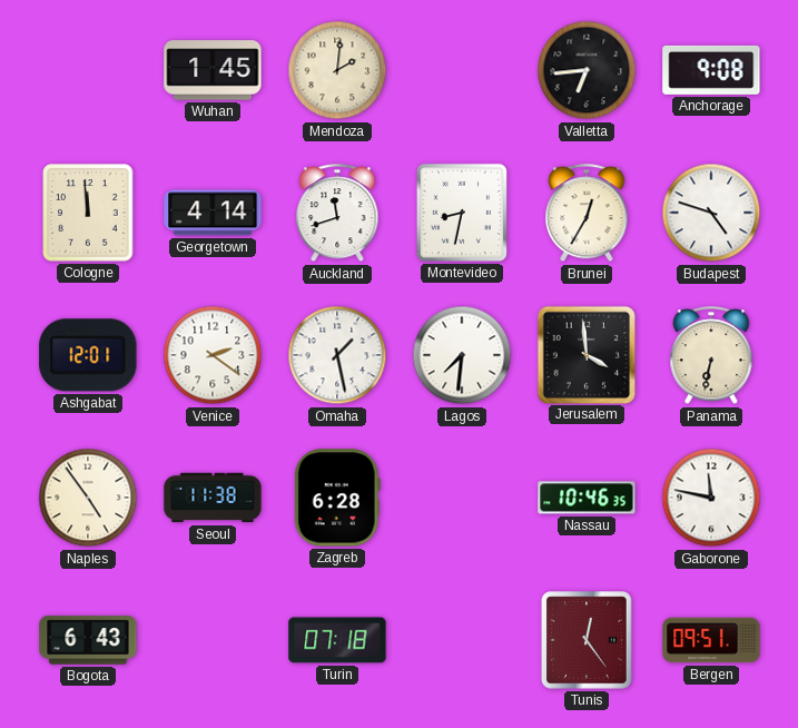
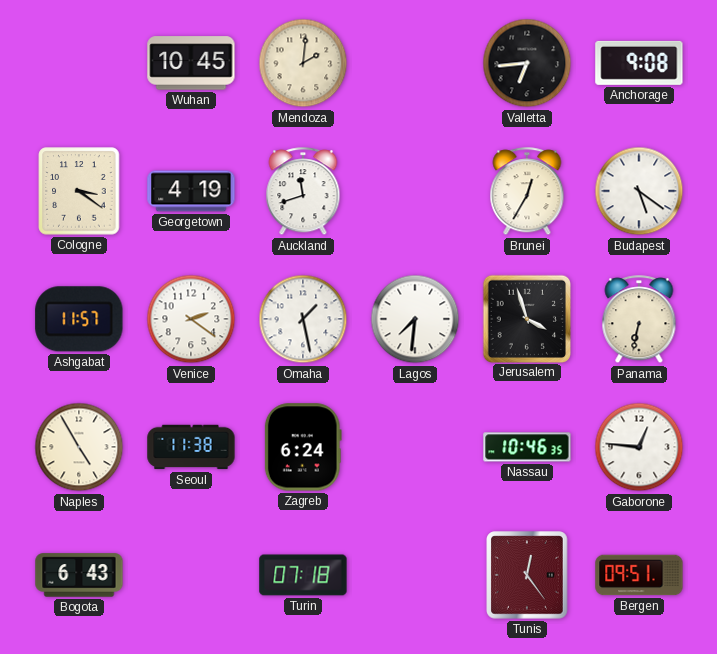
Wuhan: 1:45 -> 10:45 (191, 63)
Cologne: 11:59 -> 3:21 (79, 191)
Georgetown: 4:14 -> 4:19 (191, 191)
Montevideo: 8:32 -> none (462, 213)
Budapest: 4:48 -> 5:21 (639, 191)
Ashgabat: 12:01 -> 11:57 (79, 319)
Jerusalem: 3:59 -> 3:57 (526, 318)
Naples: 4:54 -> 4:55 (79, 447)
Zagreb: 6:28 -> 6:24 (303, 447)
Gaborone: 11:47 -> 12:46 (639, 447)
